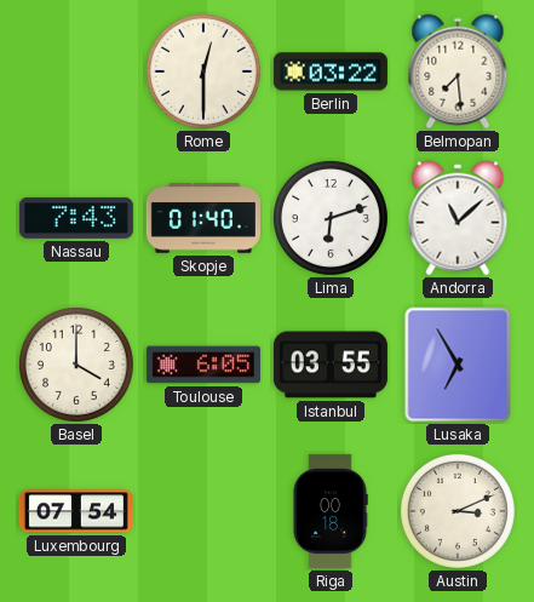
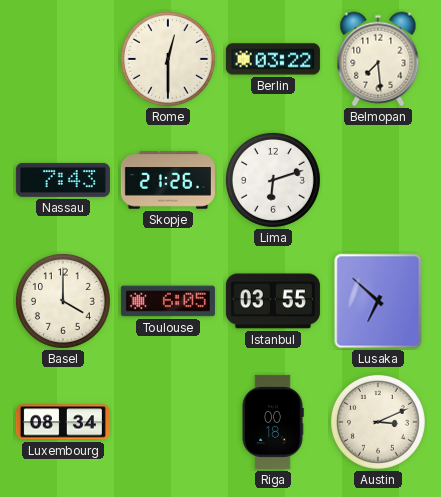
Skopje: 01:40 -> 21:26 (168, 180)
Andorra: 11:08 -> none (458, 218)
Lusaka: 6:55 -> 6:52 (378, 301)
Luxembourg: 07:54 -> 08:34 (63, 422)
